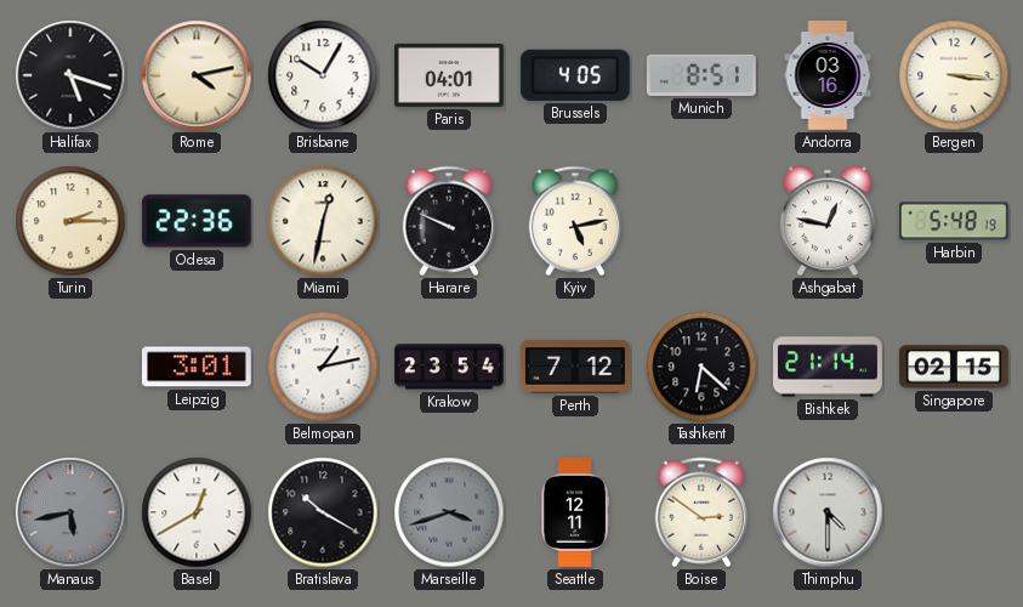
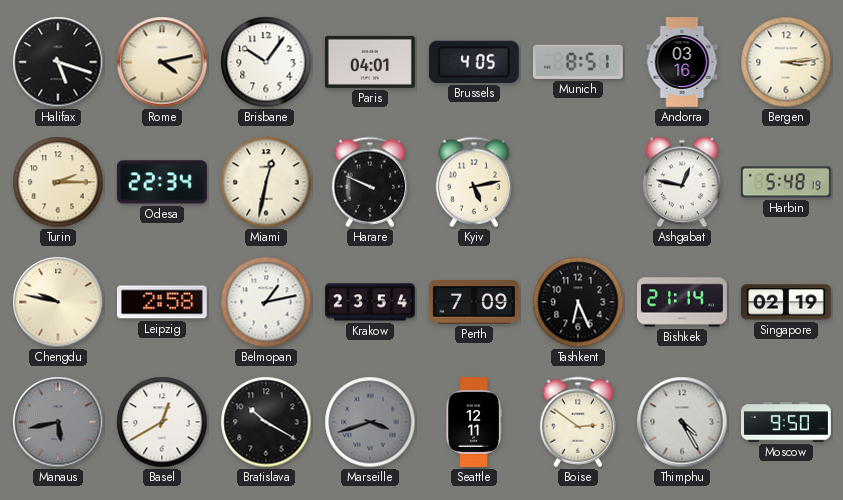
Brisbane: 10:05 -> 10:06 (266, 62)
Bergen: 3:16 -> 3:14 (786, 62)
Odesa: 22:36 -> 22:34 (162, 182)
Chengdu: none -> 9:47 (58, 302)
Leipzig: 3:01 -> 2:58 (162, 302)
Perth: 7:12 -> 7:09 (474, 302)
Tashkent: 6:22 -> 6:26 (578, 302)
Singapore: 02:15 -> 02:19 (786, 302)
Thimphu: 4:30 -> 4:25 (682, 422)
Moscow: none -> 9:50 (787, 422)
